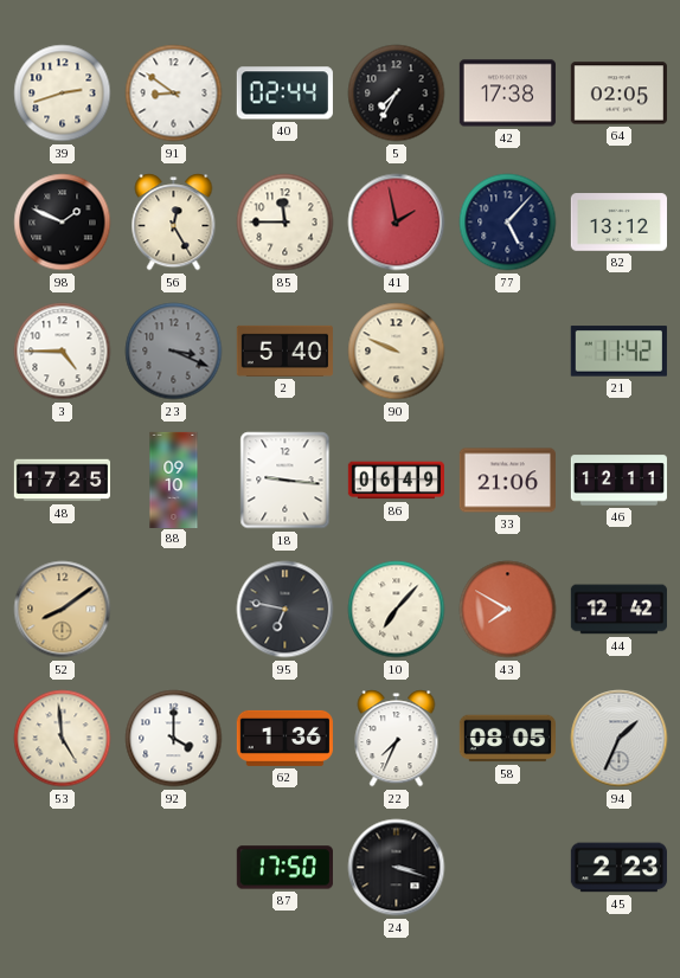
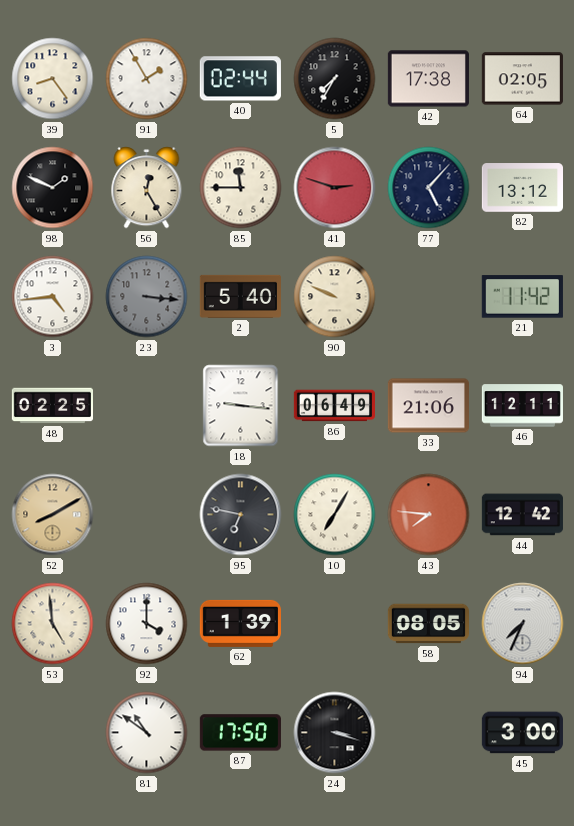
39: 2:42 -> 8:24 (53, 79)
91: 8:51 -> 1:55 (147, 79)
41: 1:58 -> 2:48 (335, 188)
3: 4:45 -> 4:44 (53, 297)
23: 3:19 -> 3:16 (147, 297)
48: 17:25 -> 02:25 (52, 406)
88: 09:10 -> none (174, 480)
52: 8:09 -> 8:10 (53, 515)
10: 7:07 -> 7:05 (335, 515)
43: 7:50 -> 7:46 (429, 515)
62: 1:36 -> 1:39 (240, 623)
22: 7:34 -> none (397, 739)
94: 1:34 -> 7:34 (523, 624)
81: none -> 10:51 (147, 733)
45: 2:23 -> 3:00 (522, 733)
